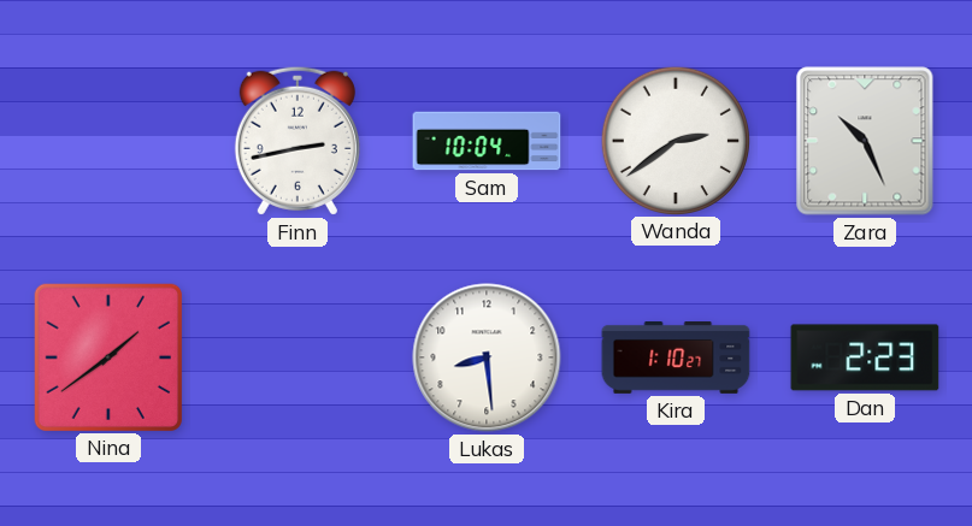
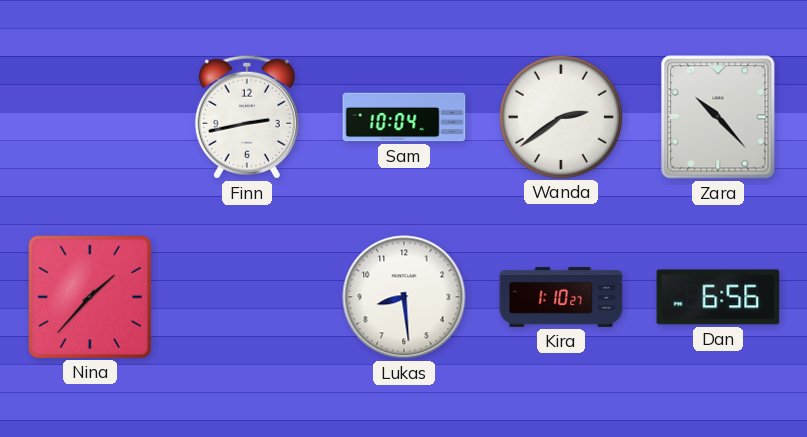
Zara: 10:26 -> 10:23 (718, 117)
Nina: 1:39 -> 1:37 (89, 296)
Dan: 2:23 -> 6:56 (718, 297)
